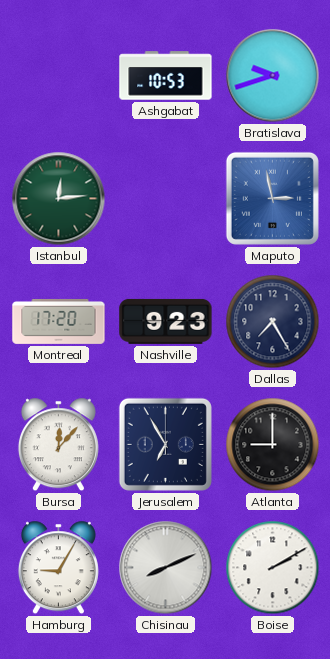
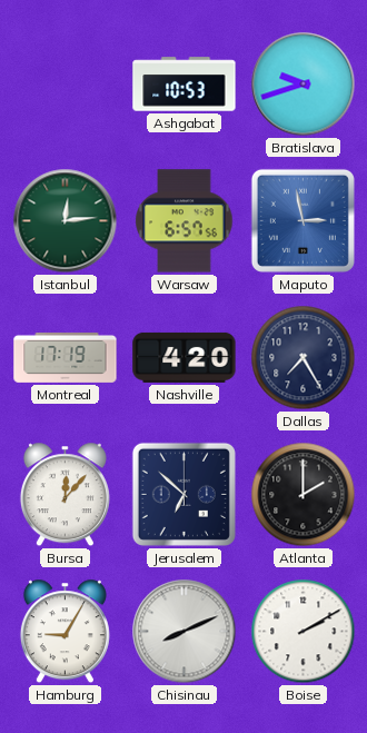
Warsaw: none -> 6:57 (185, 221)
Montreal: 17:20 -> 17:19 (66, 357)
Nashville: 9:23 -> 4:20 (185, 357)
Jerusalem: 6:55 -> 6:52 (183, 494)
Atlanta: 9:00 -> 2:00 (304, 495)
